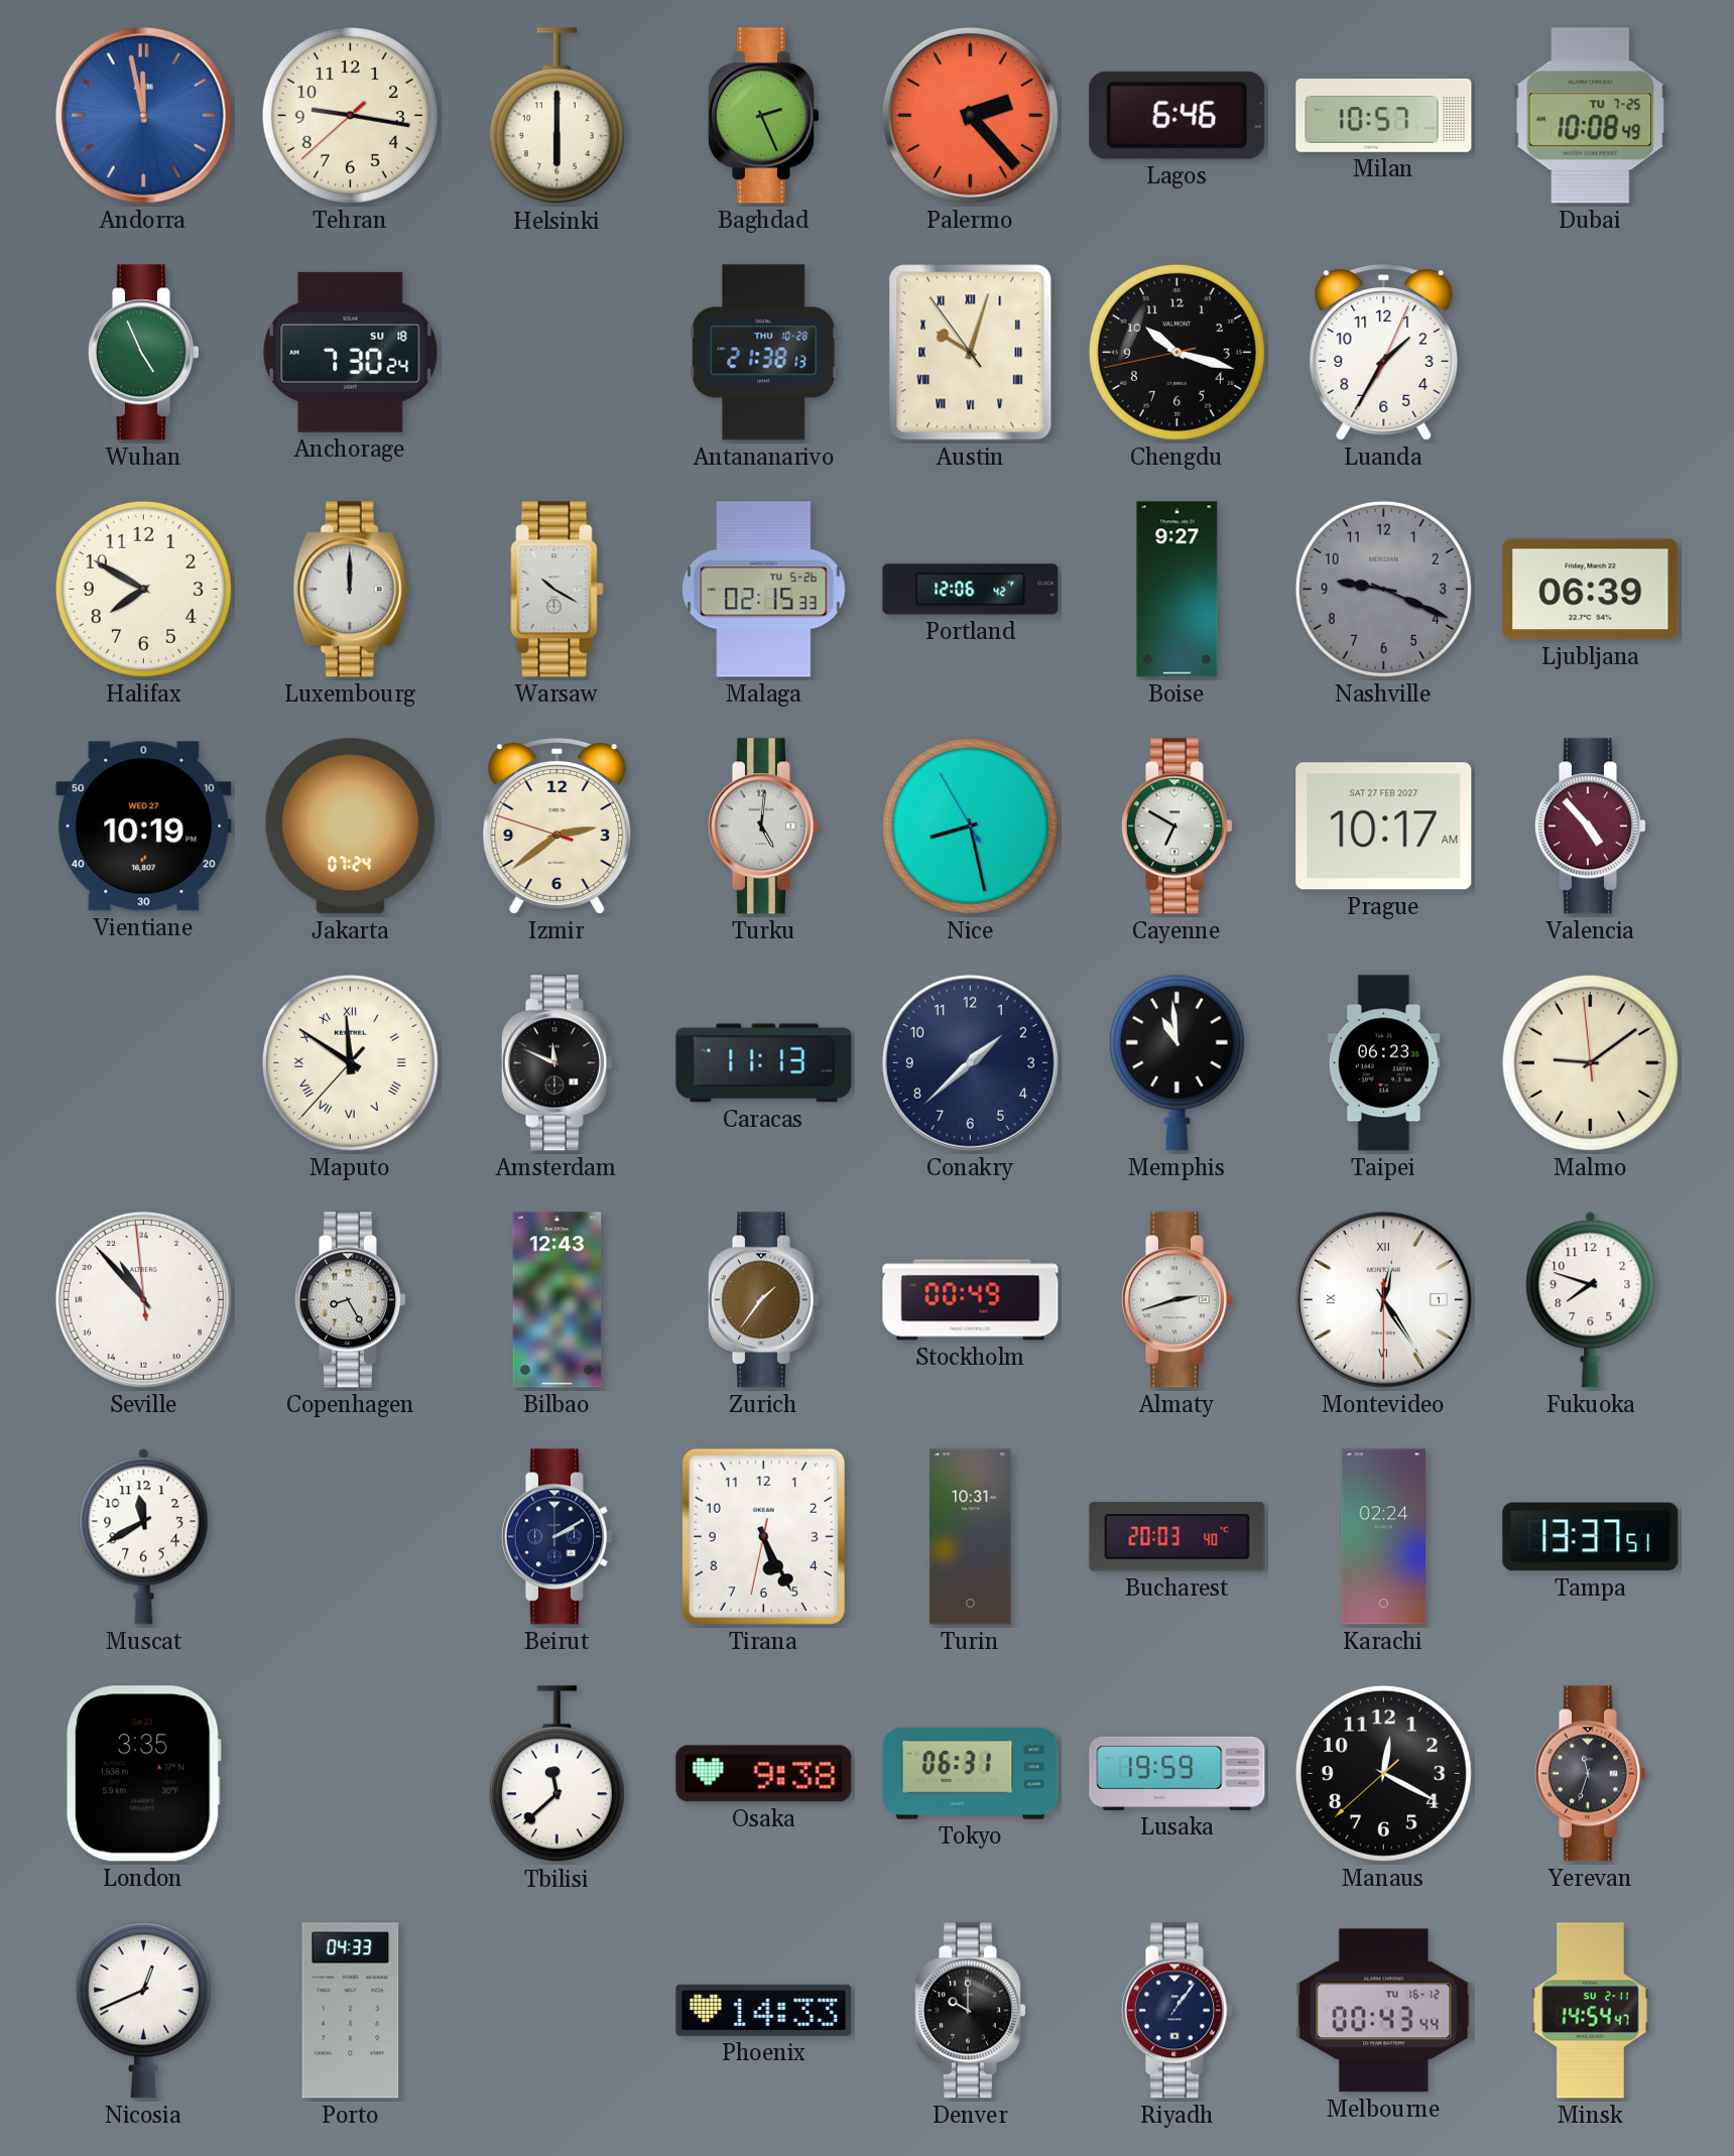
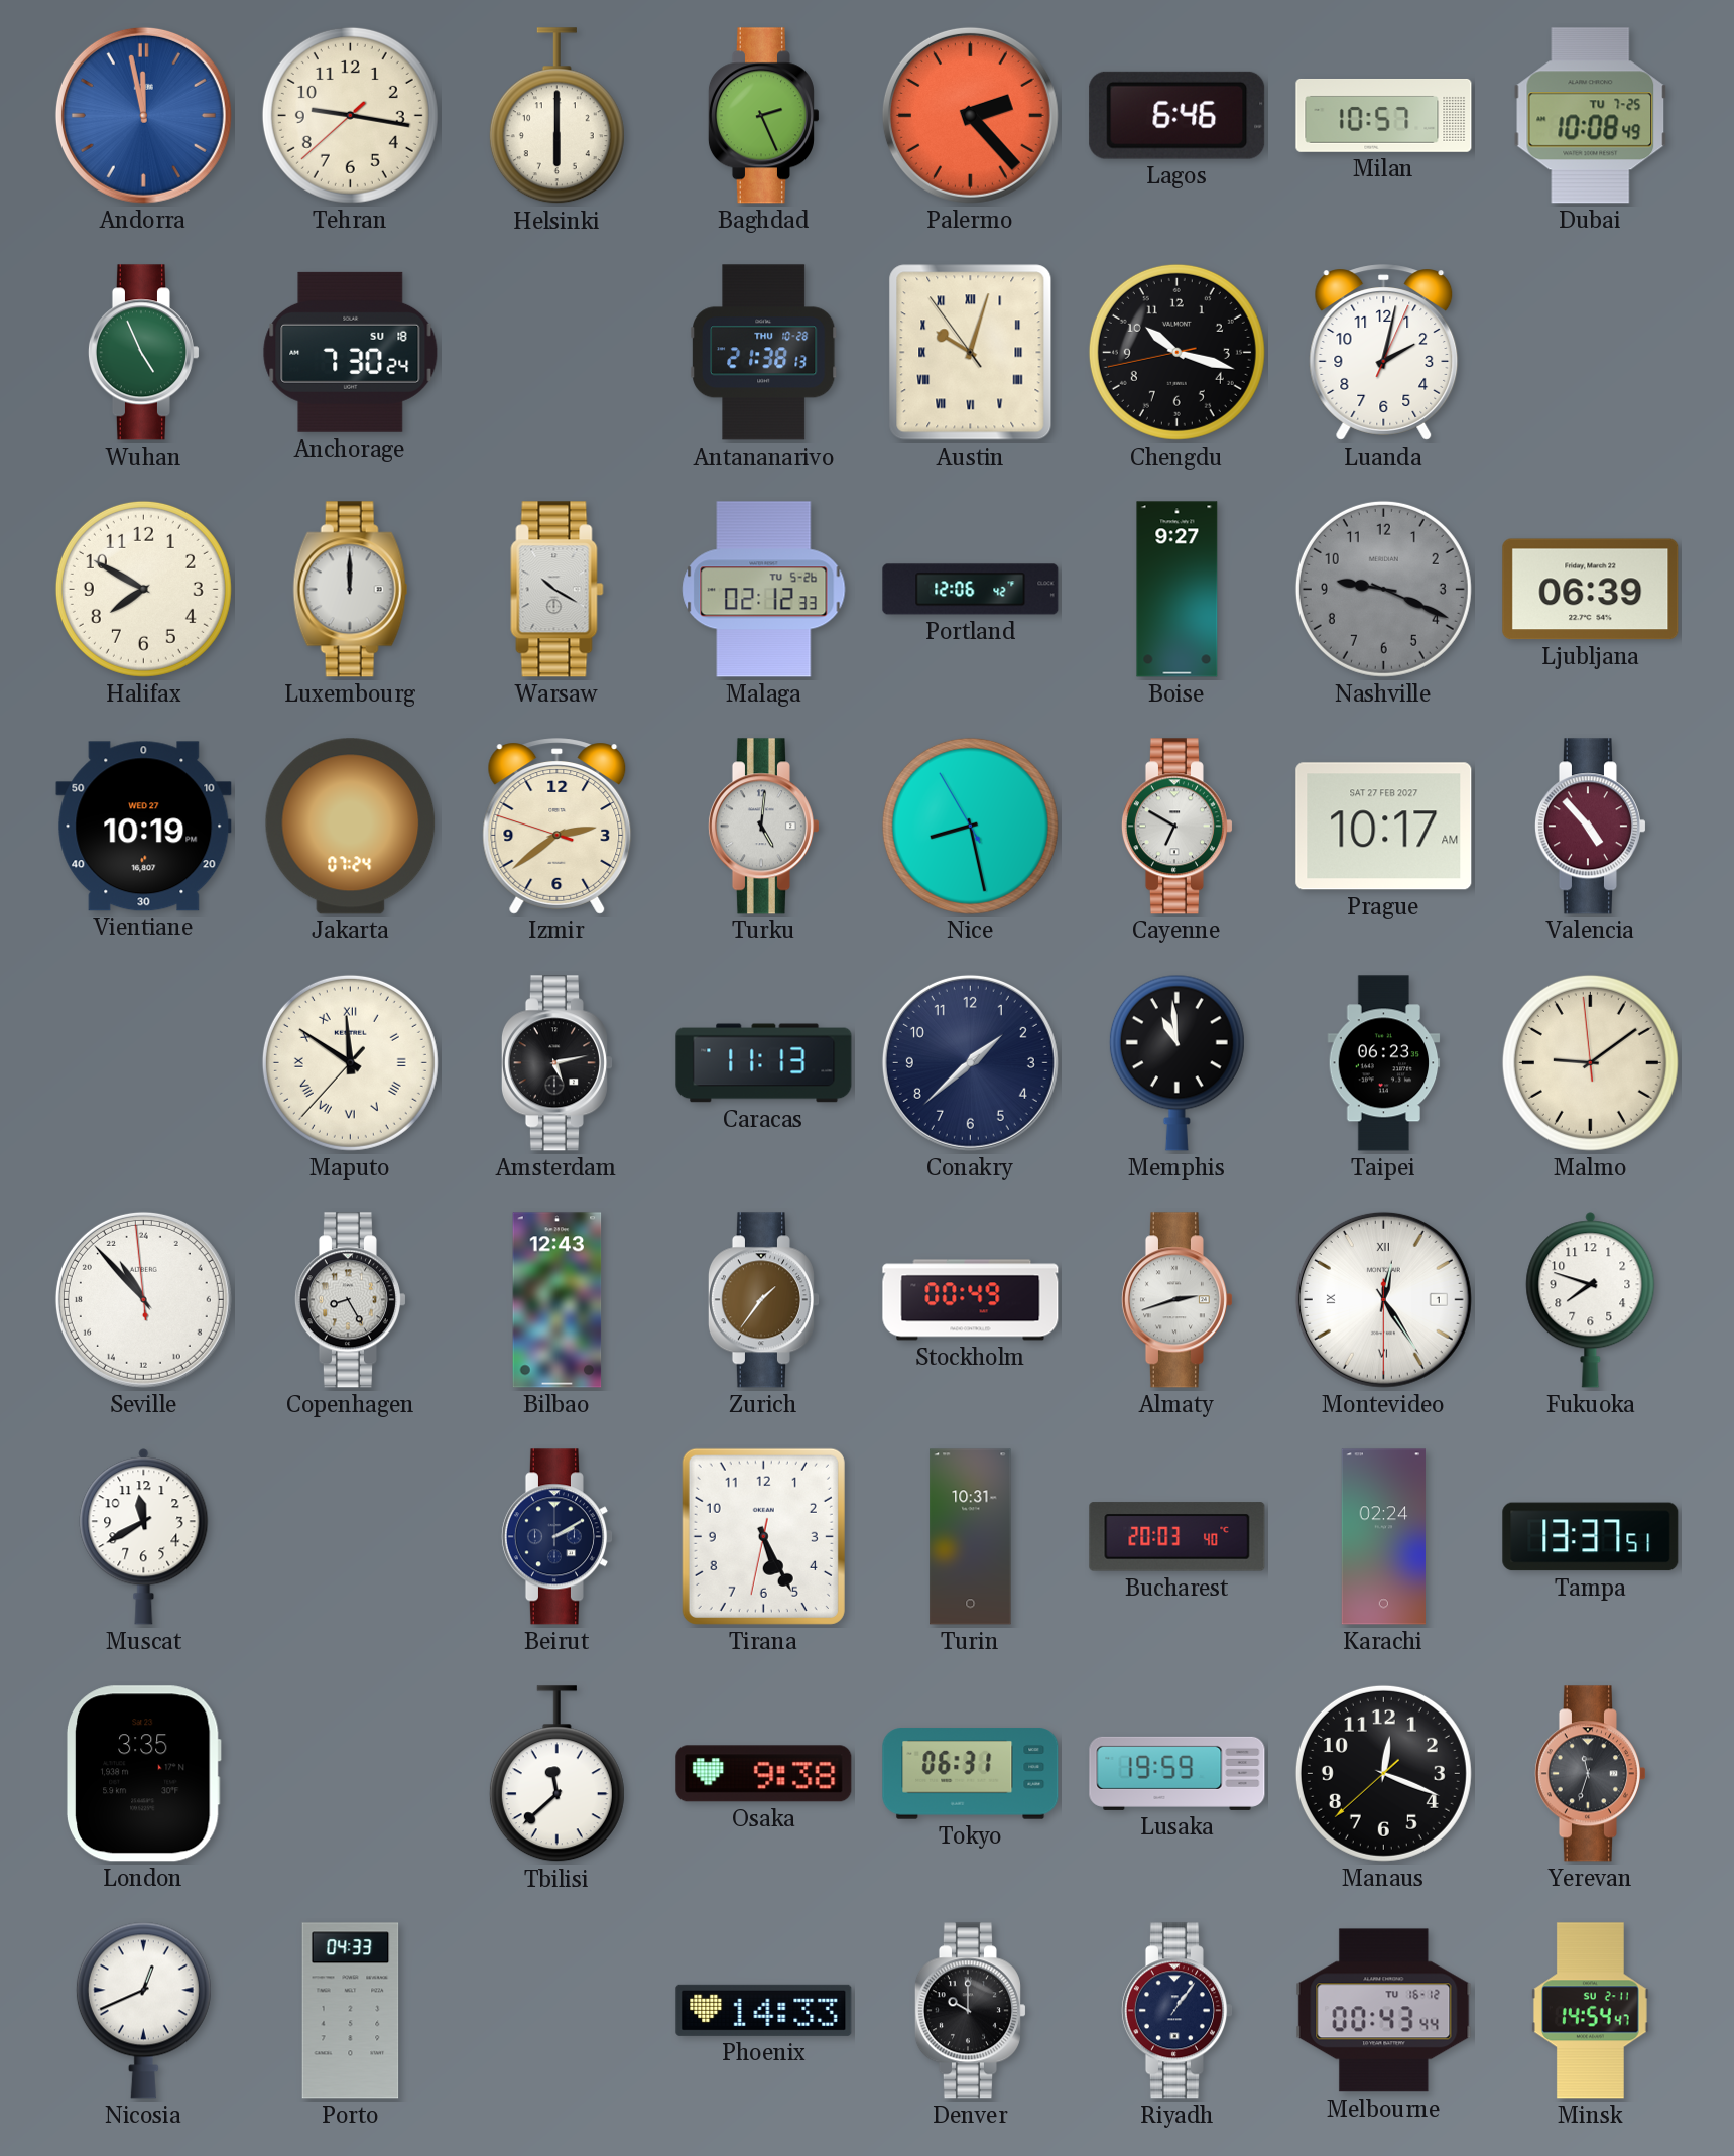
Luanda: 1:35 -> 2:02 (1384, 353)
Malaga: 02:15 -> 02:12 (764, 590)
Amsterdam: 11:49 -> 5:13 (556, 1063)
Manaus: 12:19 -> 12:18 (1383, 1773)
